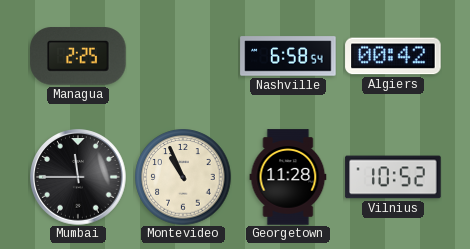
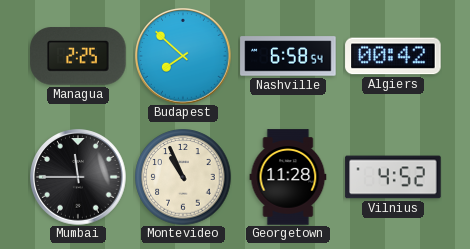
Budapest: none -> 7:52 (183, 56)
Vilnius: 10:52 -> 4:52 (393, 177)
